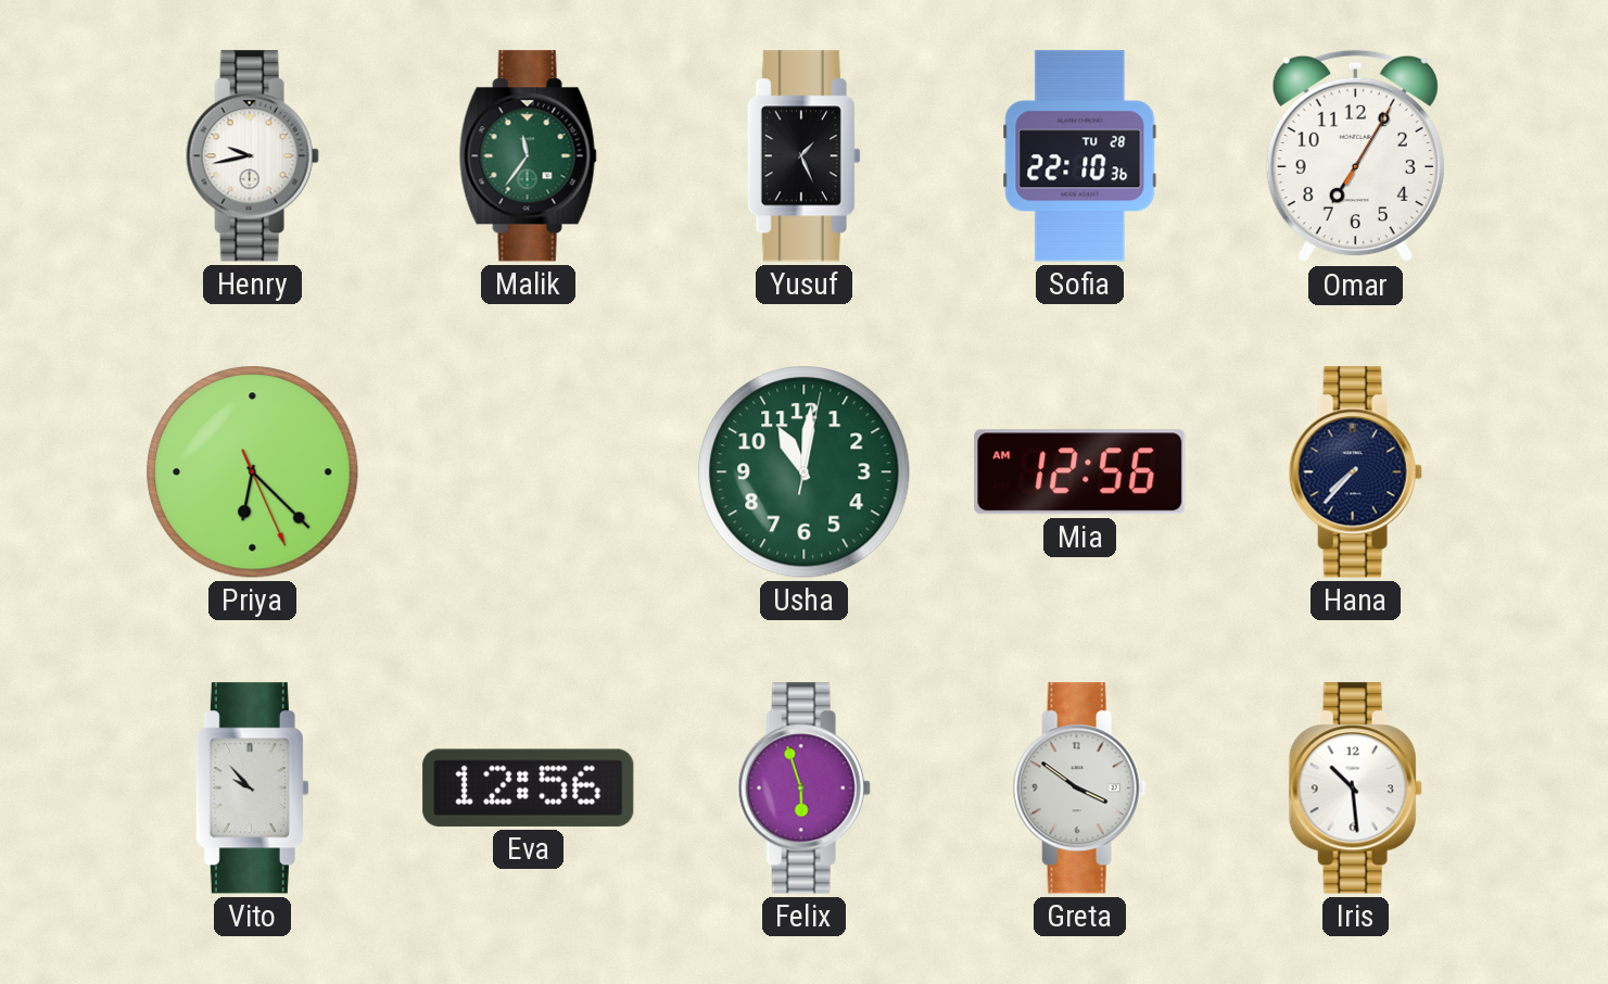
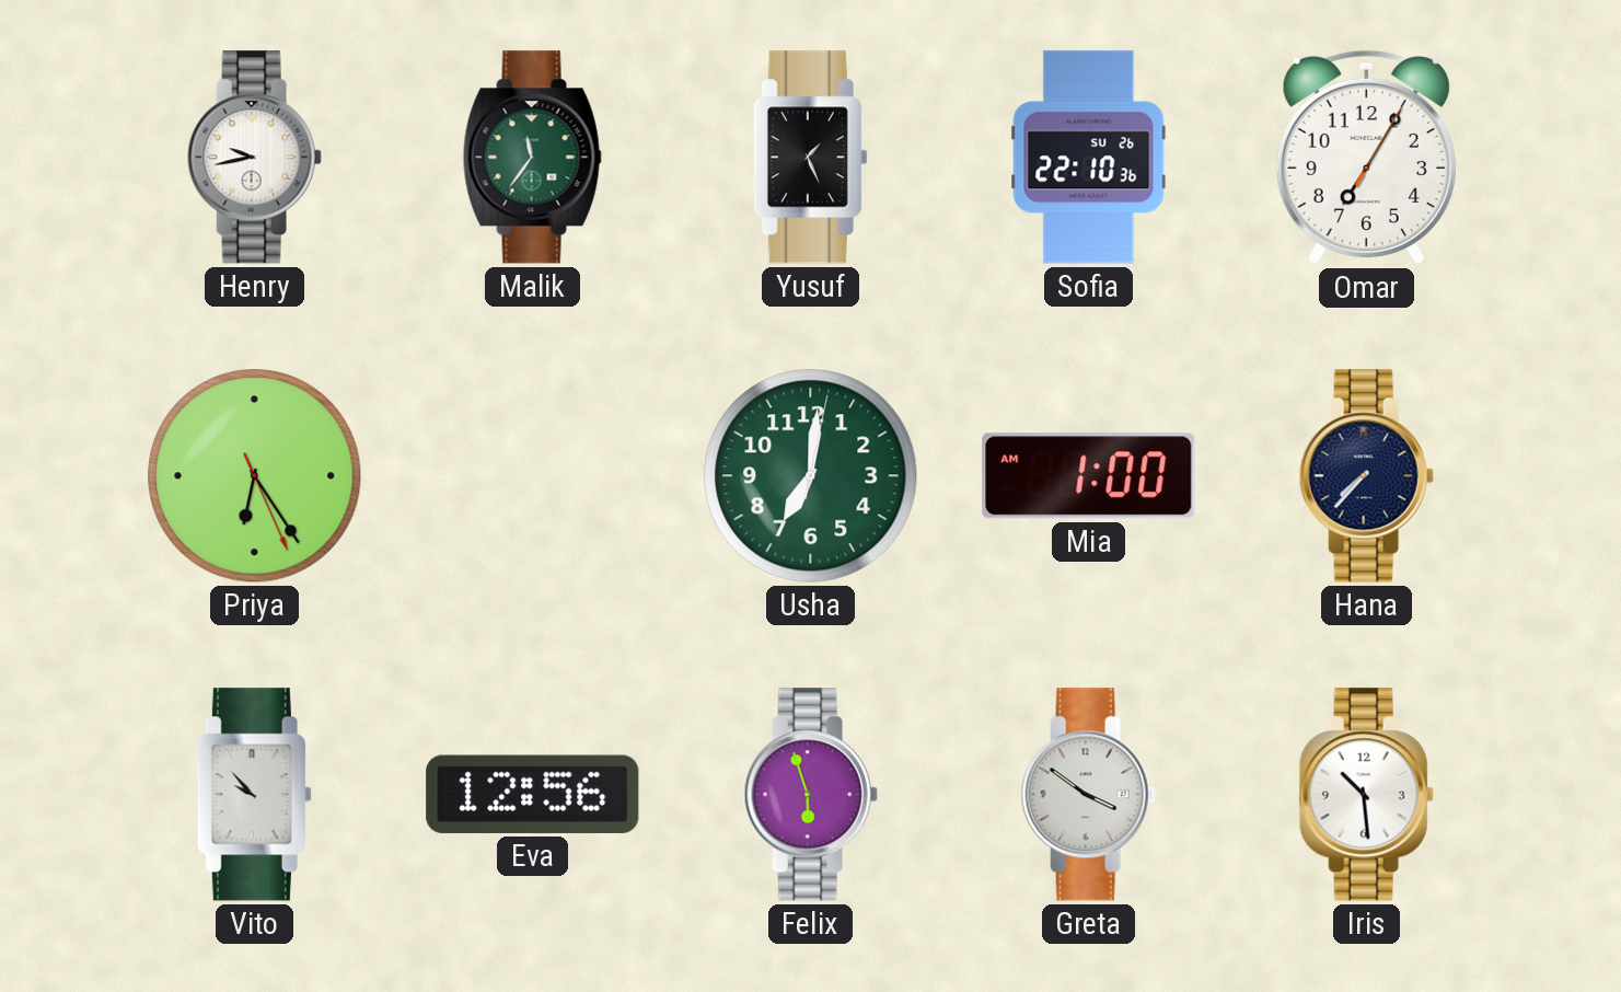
Sofia date: TU 28 -> SU 26 (1089, 158)
Priya: 6:22 -> 6:24 (255, 476)
Usha: 11:01 -> 7:01 (811, 476)
Mia: 12:56 -> 1:00 (1089, 476)
